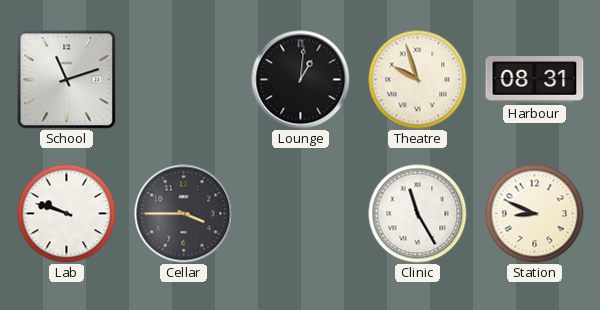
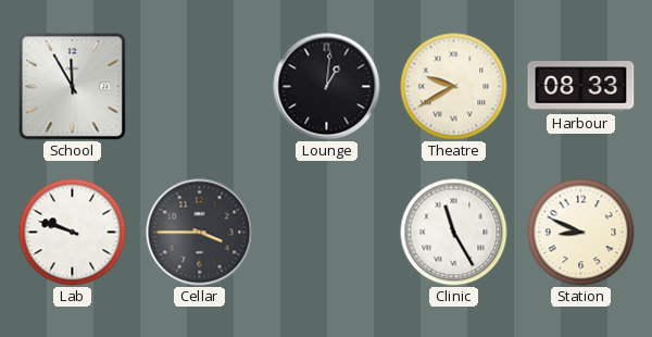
School: 11:12 -> 11:55 (73, 87)
Theatre: 9:57 -> 9:40 (454, 87)
Harbour: 08:31 -> 08:33 (581, 87)
